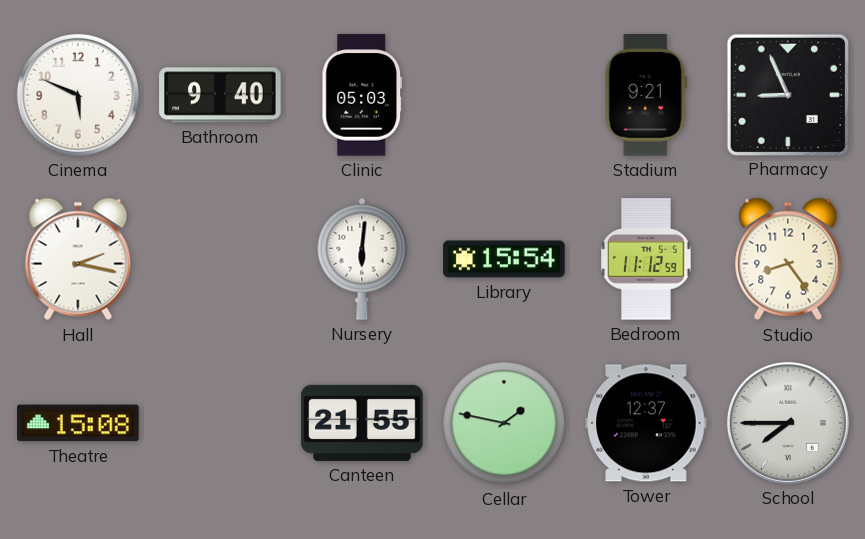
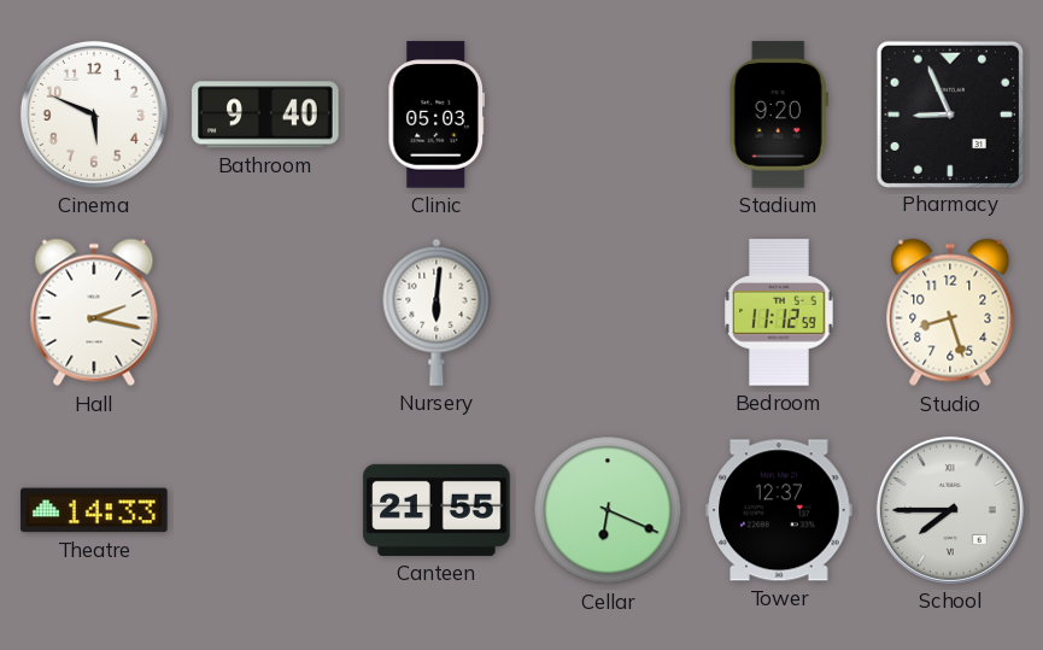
Stadium: 9:21 -> 9:20 (779, 115)
Library: 15:54 -> none (504, 259)
Studio: 8:24 -> 8:27 (950, 312)
Theatre: 15:08 -> 14:33 (94, 510)
Cellar: 1:47 -> 6:19 (608, 510)
